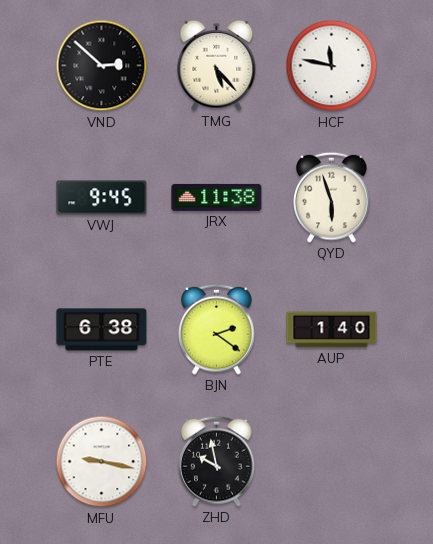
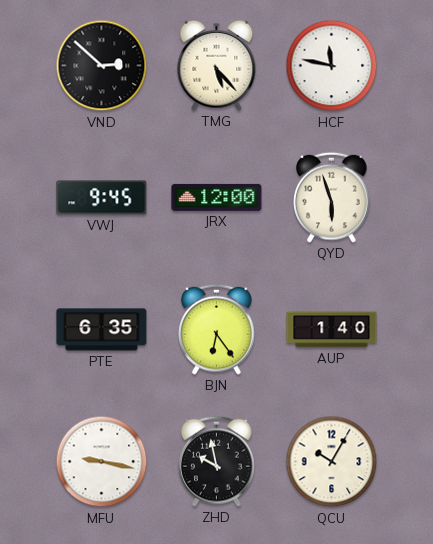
JRX: 11:38 -> 12:00 (217, 197)
PTE: 6:38 -> 6:35 (102, 330)
BJN: 2:21 -> 6:24 (217, 329)
QCU: none -> 10:05 (332, 462)
